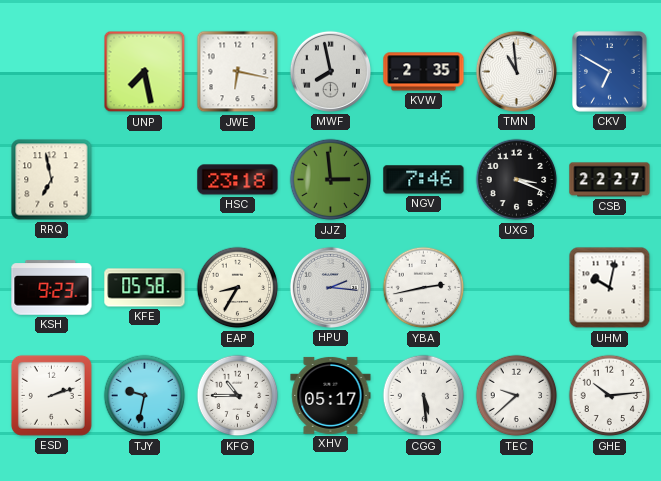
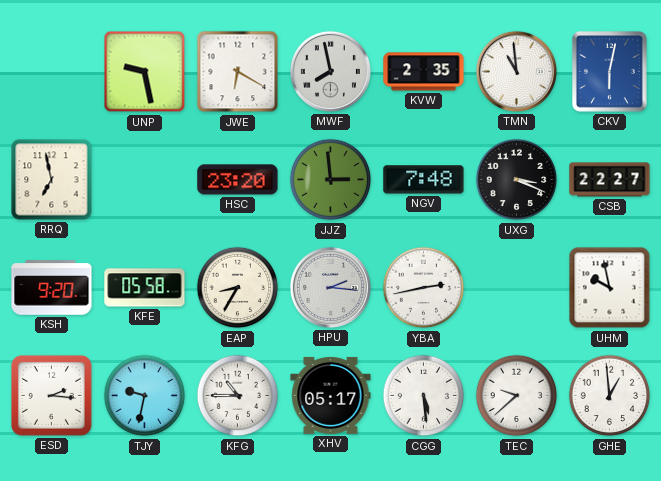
UNP: 7:28 -> 9:28 (145, 72)
JWE: 6:17 -> 6:20 (238, 72)
CKV: 6:50 -> 6:02 (610, 72)
HSC: 23:18 -> 23:20 (238, 180)
NGV: 7:46 -> 7:48 (424, 180)
KSH: 9:23 -> 9:20 (52, 288)
UHM: 10:02 -> 9:58 (610, 288)
ESD: 2:12 -> 2:16 (51, 395)
GHE: 10:14 -> 12:59 (610, 396)
